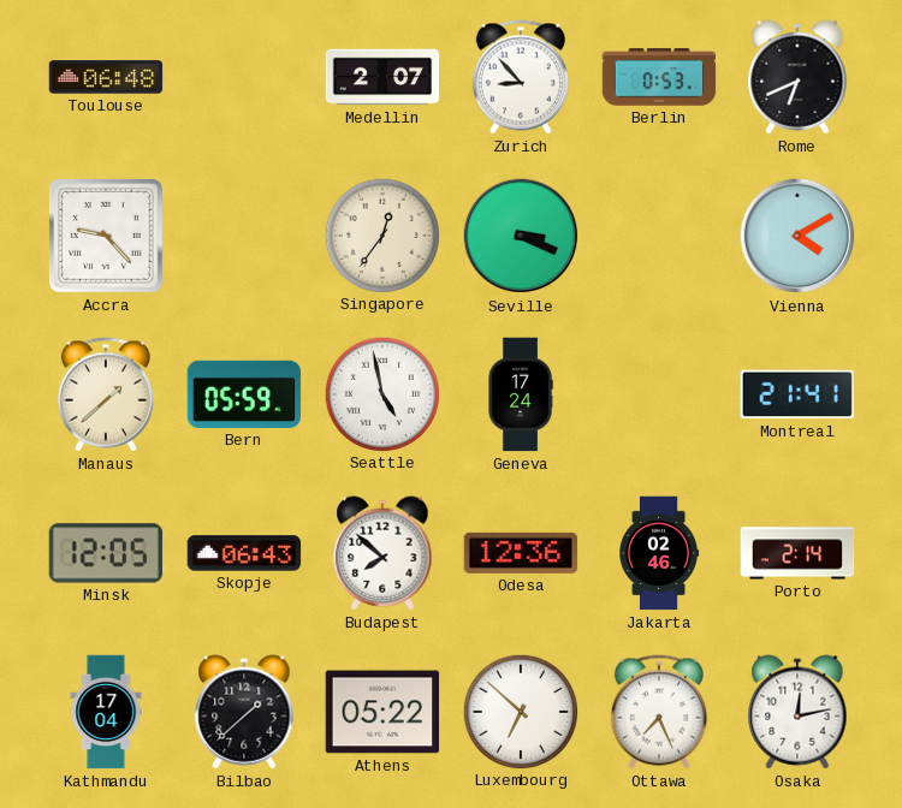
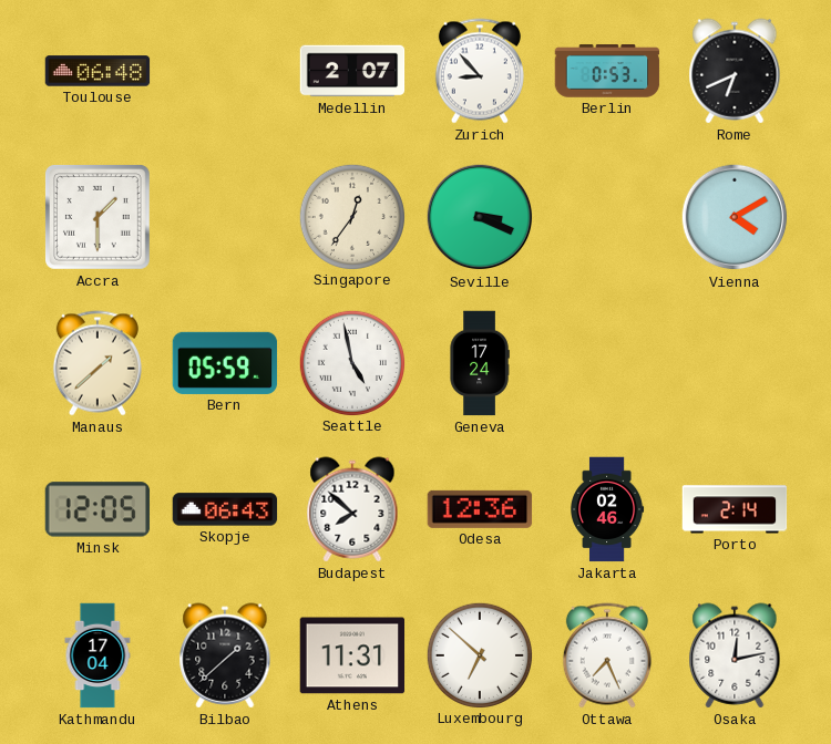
Accra: 9:23 -> 1:30 (98, 217)
Montreal: 21:41 -> none (797, 394)
Athens: 05:22 -> 11:31 (352, 655)
